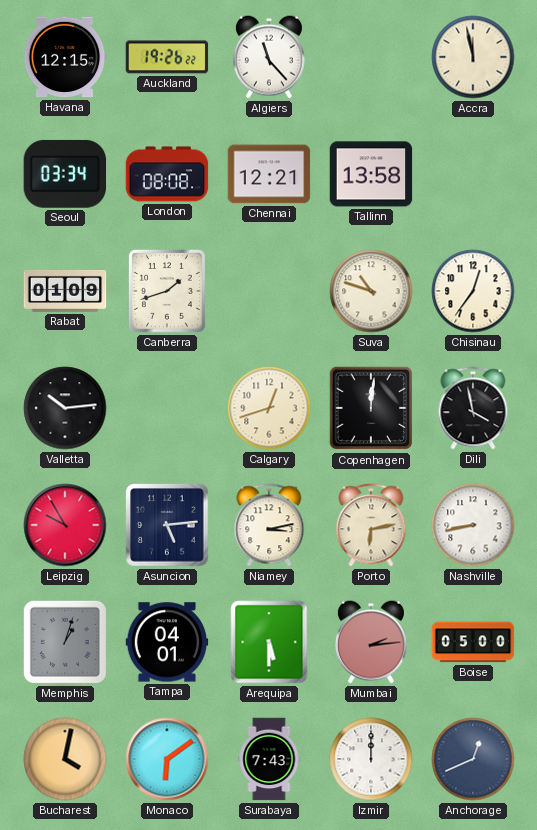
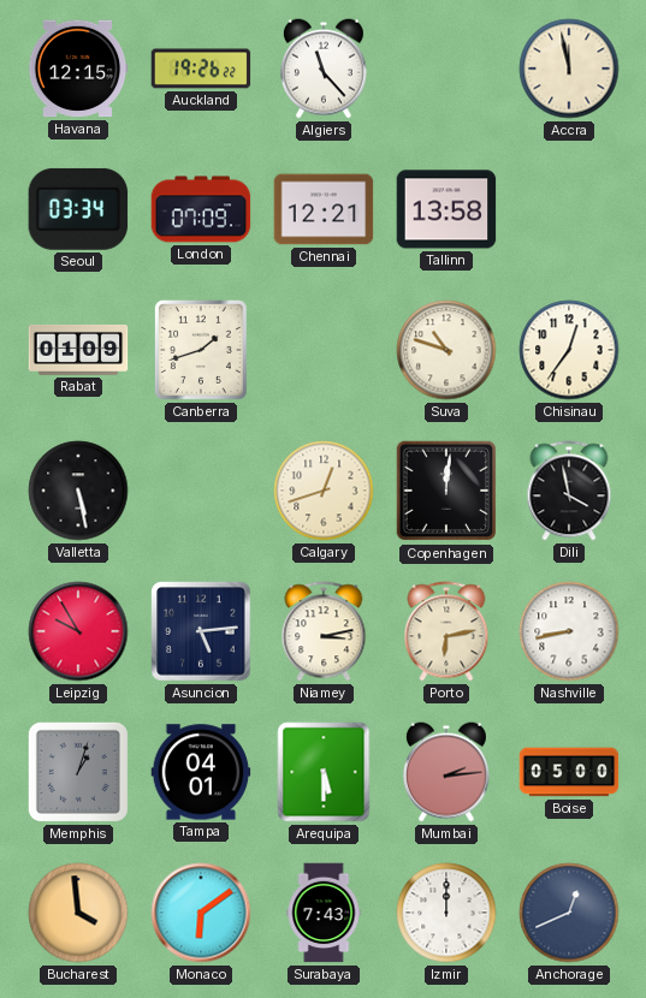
London: 08:08 -> 07:09 (201, 209)
Valletta: 10:14 -> 5:28 (78, 491)
Bucharest: 4:02 -> 3:59 (78, 913)
